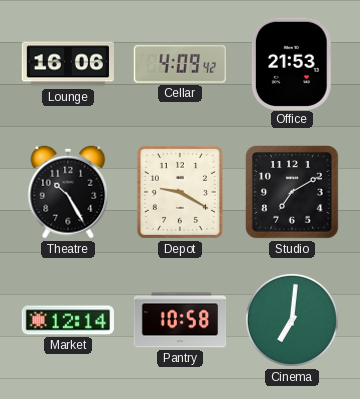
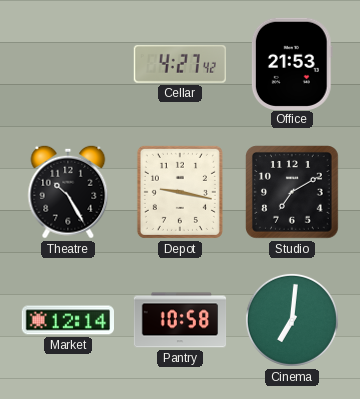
Lounge: 16:06 -> none (67, 64)
Cellar: 4:09 -> 4:27 (180, 64)
Depot: 9:20 -> 9:17 (180, 192)
